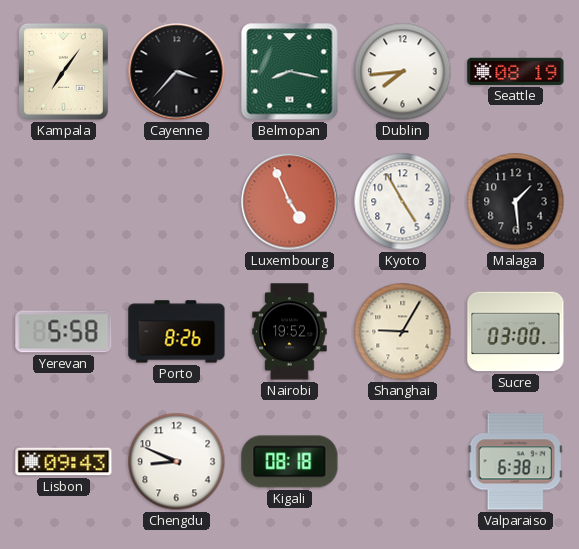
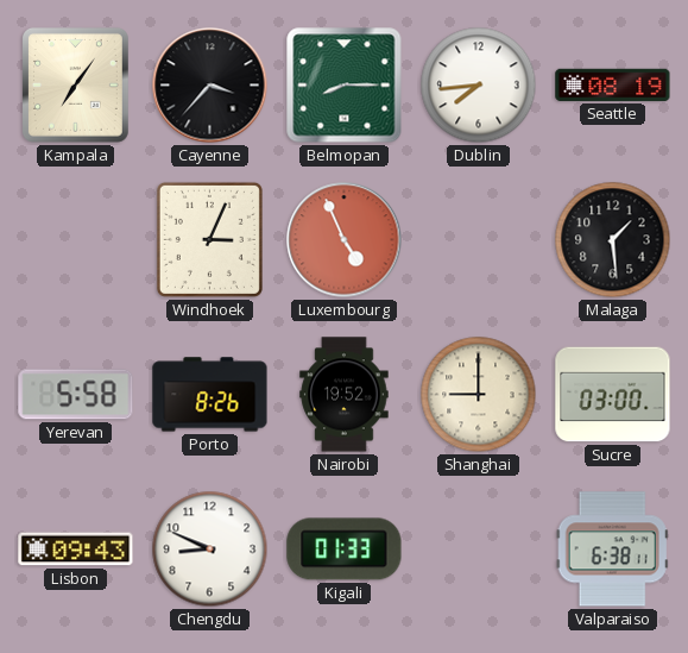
Belmopan: 8:17 -> 8:15 (345, 86)
Windhoek: none -> 3:04 (209, 239)
Kyoto: 4:55 -> none (403, 202)
Shanghai: 9:05 -> 9:00 (479, 395)
Kigali: 08:18 -> 01:33 (345, 550)
